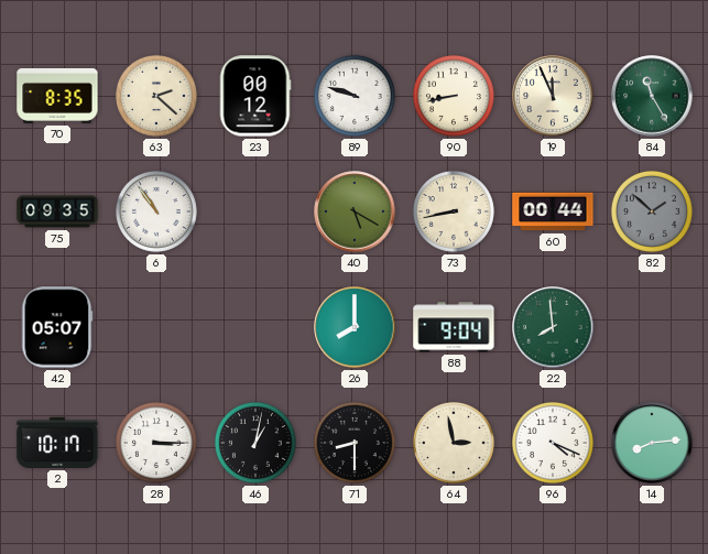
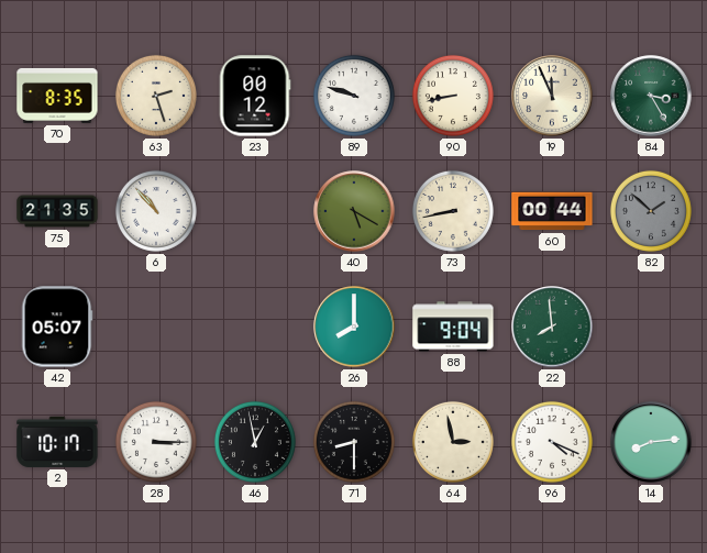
63: 2:22 -> 2:27 (156, 96)
84: 11:25 -> 3:25 (651, 96)
75: 09:35 -> 21:35 (57, 211)
6: 10:54 -> 10:53 (156, 211)
46: 1:02 -> 12:58 (255, 442)
